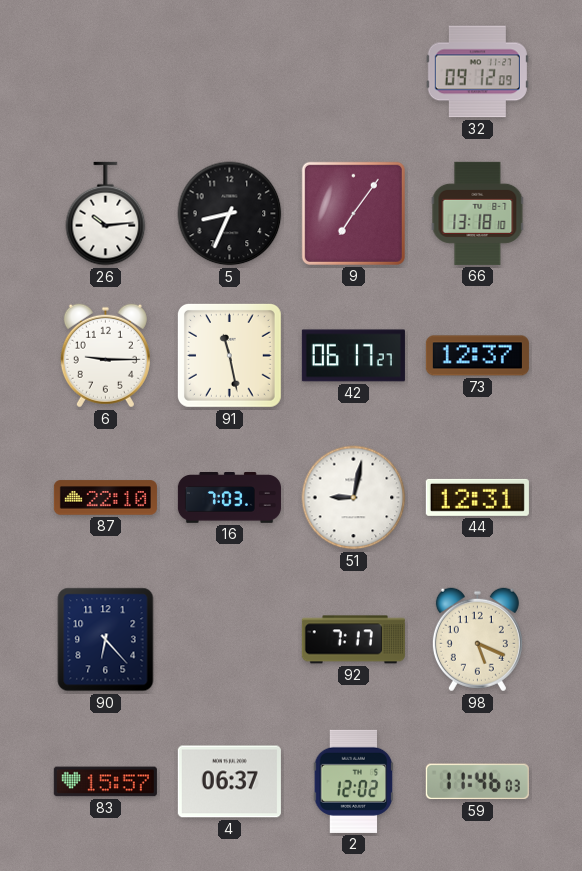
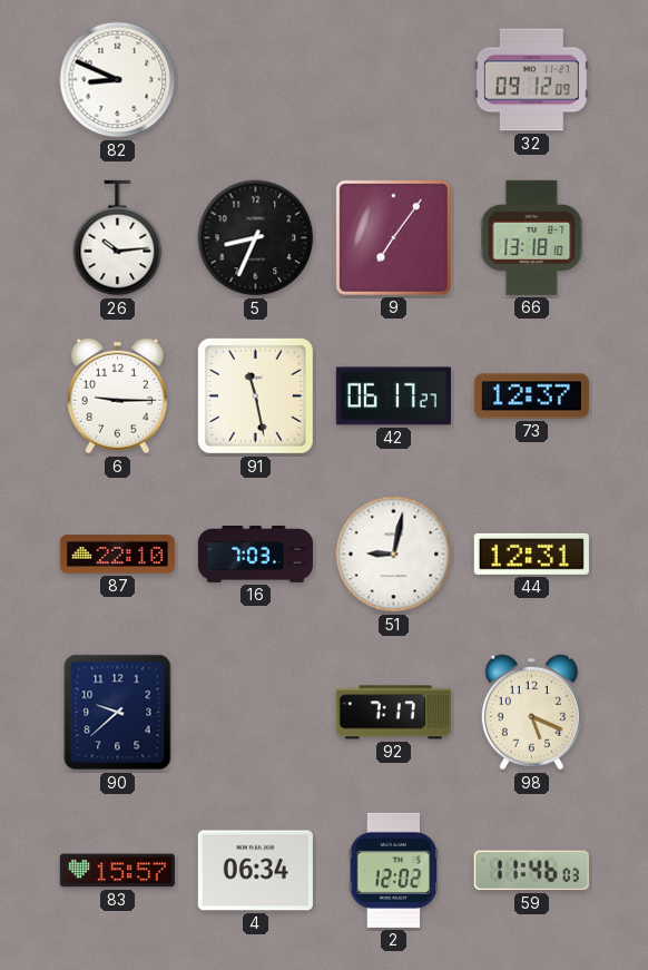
82: none -> 8:49 (118, 80)
90: 6:23 -> 9:38 (118, 713)
4: 06:37 -> 06:34 (255, 871)
